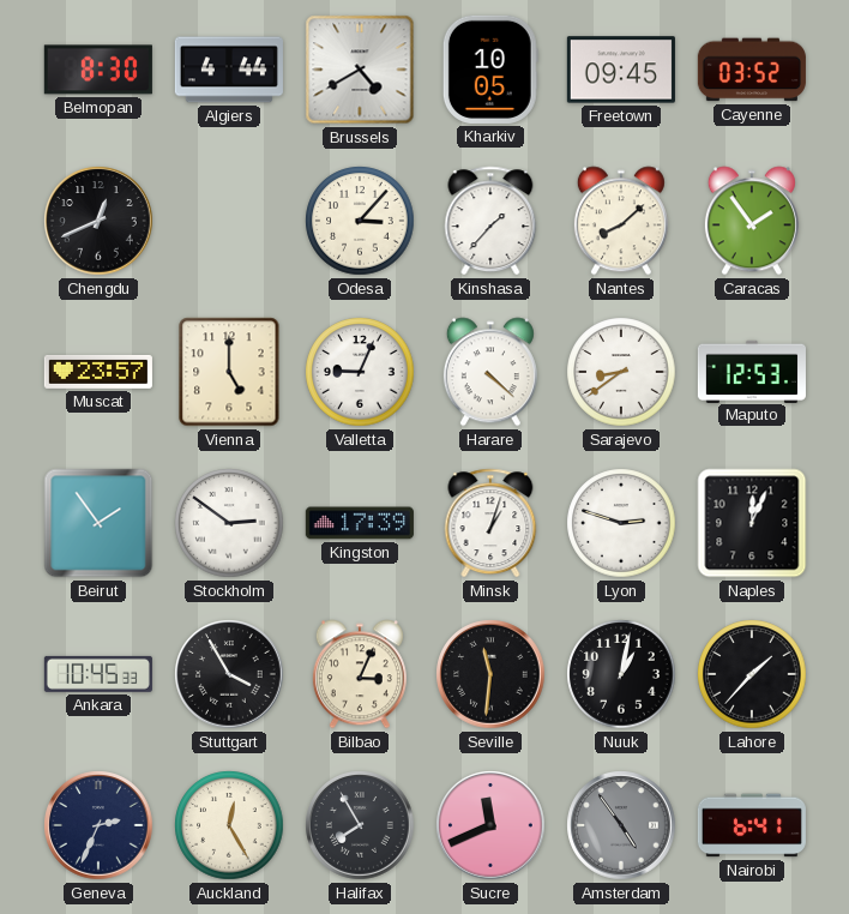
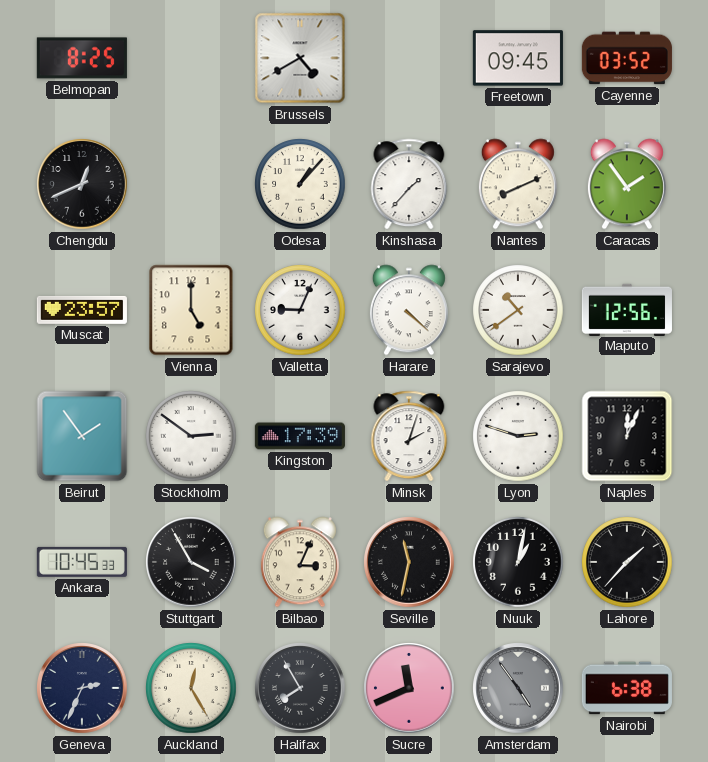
Belmopan: 8:30 -> 8:25 (82, 58)
Algiers: 4:44 -> none (229, 70)
Kharkiv: 10:05 -> none (490, 70)
Odesa: 3:07 -> 1:07 (300, 184)
Nantes: 8:08 -> 8:11 (518, 184)
Sarajevo: 8:39 -> 10:39 (518, 310)
Maputo: 12:53 -> 12:56 (627, 309)
Minsk: 1:03 -> 2:03 (409, 436)
Seville: 11:31 -> 11:32 (409, 562)
Nairobi: 6:41 -> 6:38 (627, 688)
